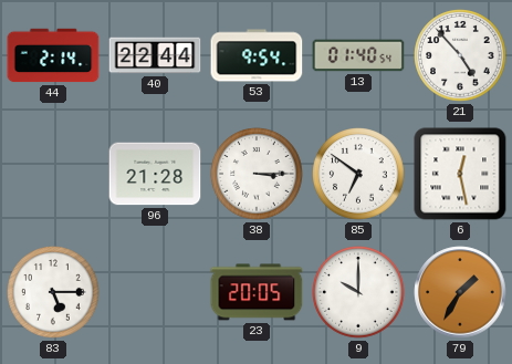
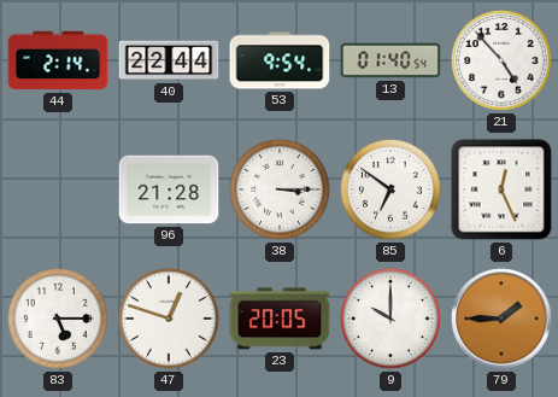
6: 12:28 -> 12:26 (501, 189)
47: none -> 12:48 (169, 319)
79: 1:35 -> 1:45 (501, 319)
